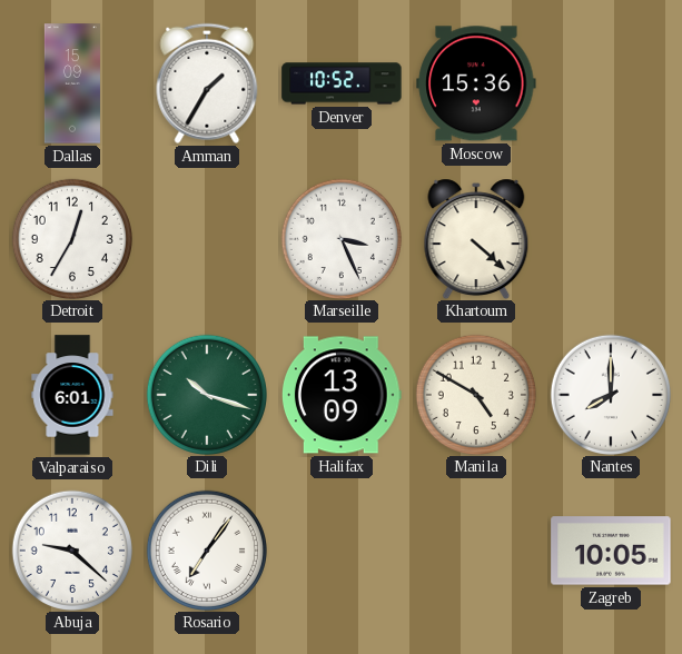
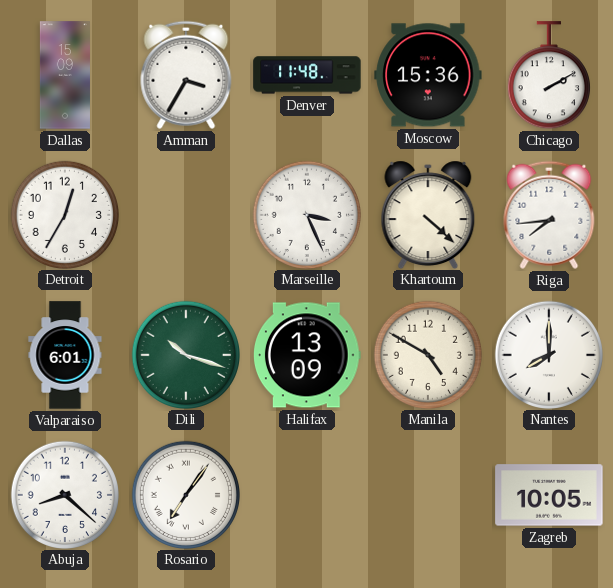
Amman: 1:35 -> 3:35 (186, 75)
Denver: 10:52 -> 11:48 (307, 75)
Chicago: none -> 2:10 (549, 76)
Riga: none -> 7:44 (549, 215)
Abuja: 9:22 -> 8:22 (64, 494)
